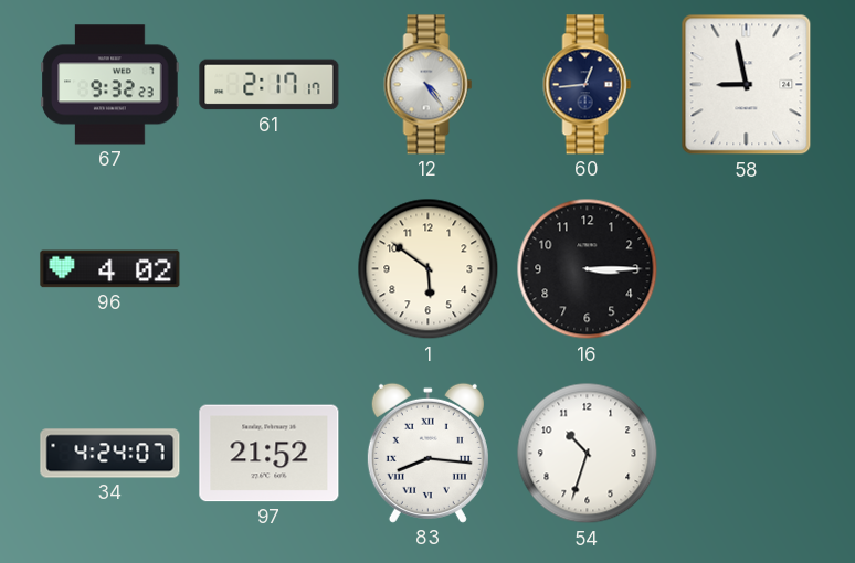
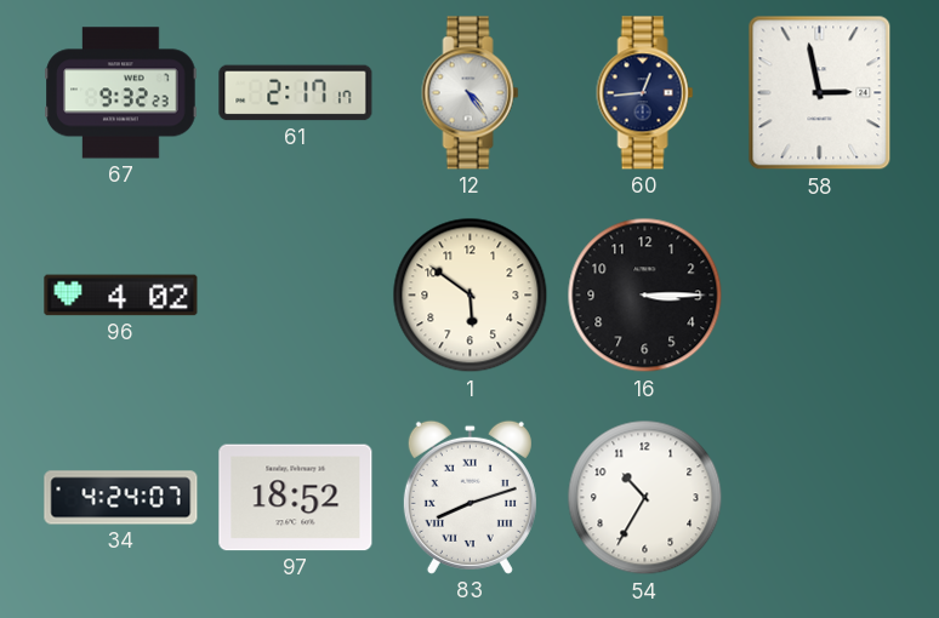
58: 8:58 -> 2:58 (820, 93)
97: 21:52 -> 18:52 (296, 498)
83: 8:16 -> 8:12 (469, 497)
54: 10:33 -> 10:35 (645, 498)
